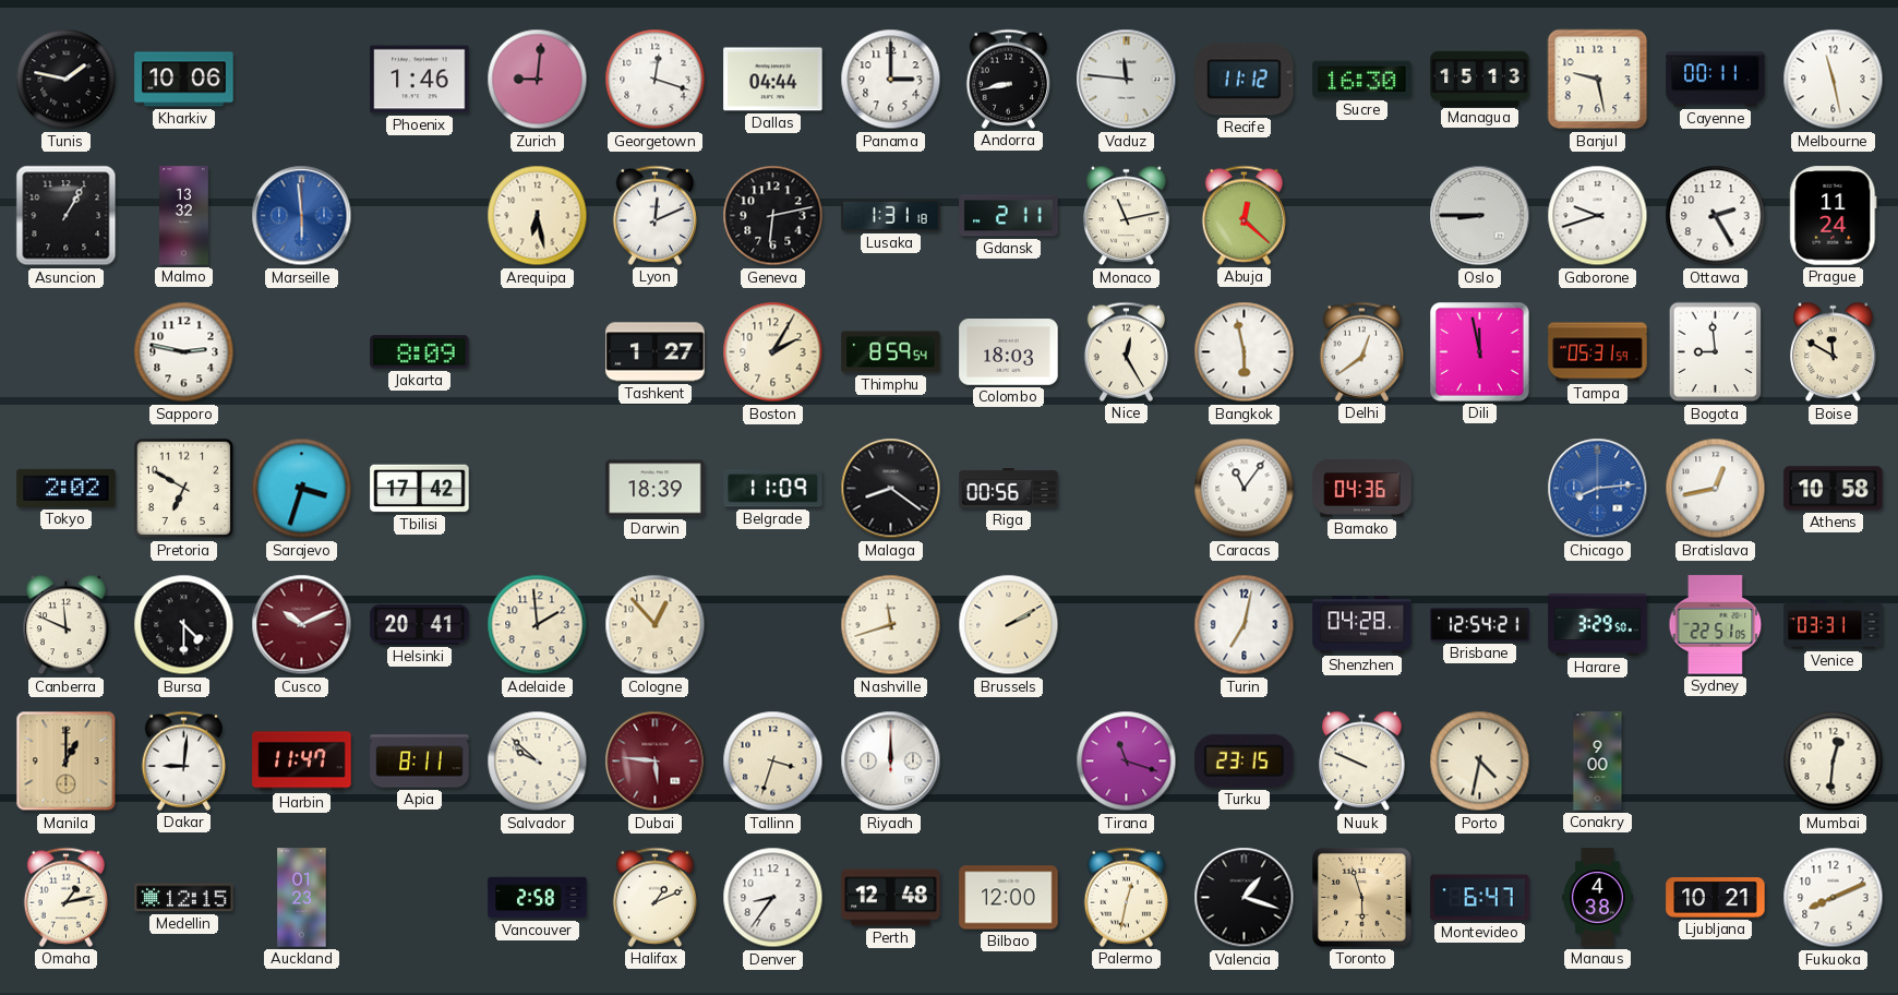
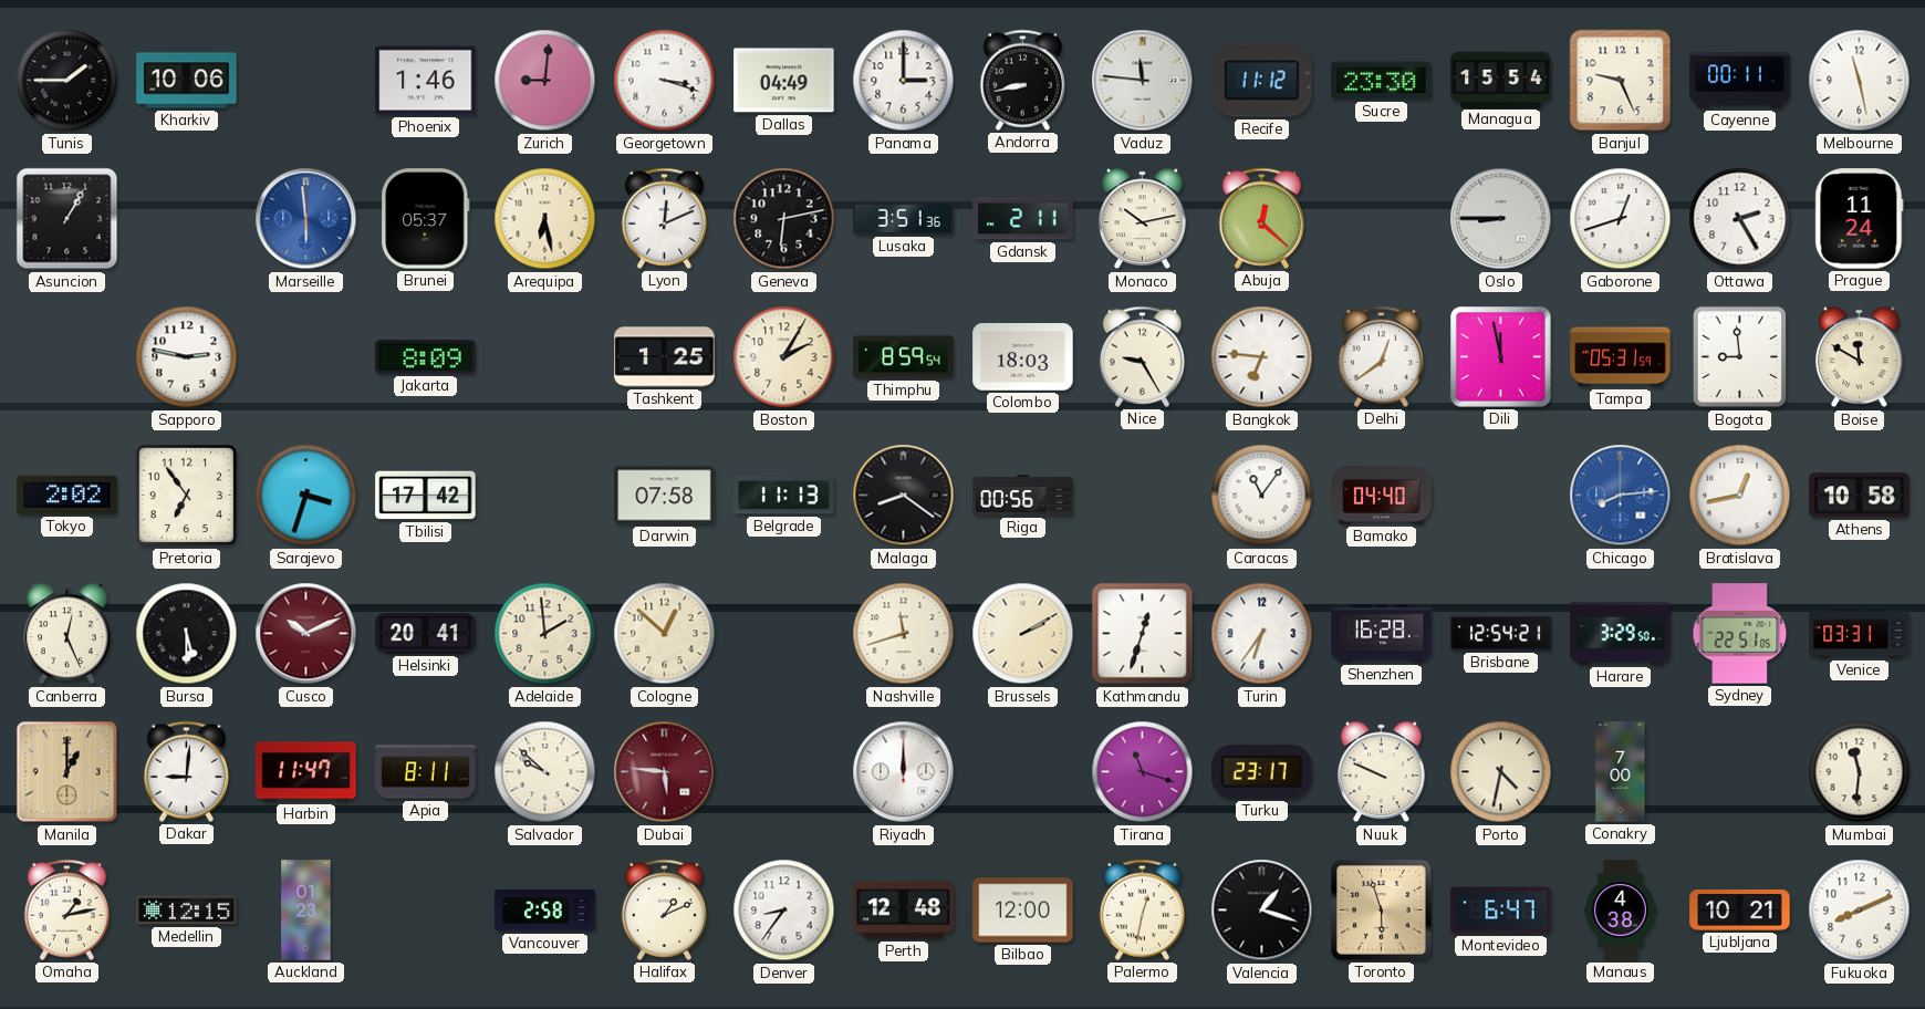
Tunis: 1:47 -> 1:45 (67, 81)
Georgetown: 12:18 -> 3:18 (665, 81)
Dallas: 04:44 -> 04:49 (784, 81)
Sucre: 16:30 -> 23:30 (1382, 81)
Managua: 15:13 -> 15:54 (1501, 80)
Banjul: 9:28 -> 9:26 (1621, 81)
Malmo: 13:32 -> none (184, 216)
Brunei: none -> 05:37 (426, 219)
Lusaka: 1:31 -> 3:51 (904, 218)
Monaco: 11:13 -> 10:13 (1143, 219)
Gaborone: 9:42 -> 12:42 (1621, 219)
Tashkent: 1:27 -> 1:25 (665, 357)
Nice: 12:25 -> 9:25 (1142, 356)
Bangkok: 5:58 -> 6:46 (1262, 357)
Pretoria: 6:50 -> 6:54 (187, 496)
Darwin: 18:39 -> 07:58 (665, 496)
Belgrade: 11:09 -> 11:13 (784, 496)
Bamako: 04:36 -> 04:40 (1382, 496)
Canberra: 11:49 -> 12:26 (67, 634)
Bursa: 4:30 -> 5:30 (187, 634)
Cologne: 12:53 -> 12:52 (665, 634)
Kathmandu: none -> 12:33 (1143, 634)
Turin: 7:02 -> 6:36 (1262, 634)
Shenzhen: 04:28 -> 16:28 (1382, 634)
Tallinn: 3:33 -> none (773, 762)
Turku: 23:15 -> 23:17 (1262, 771)
Conakry: 9:00 -> 7:00 (1621, 772)
Mumbai: 12:31 -> 11:31 (1860, 772)
